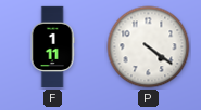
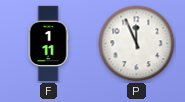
P: 4:21 -> 11:56 (137, 44)
